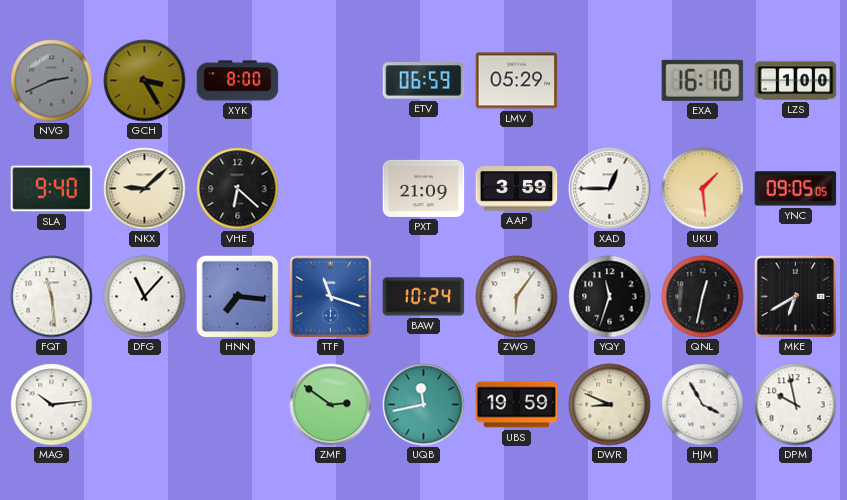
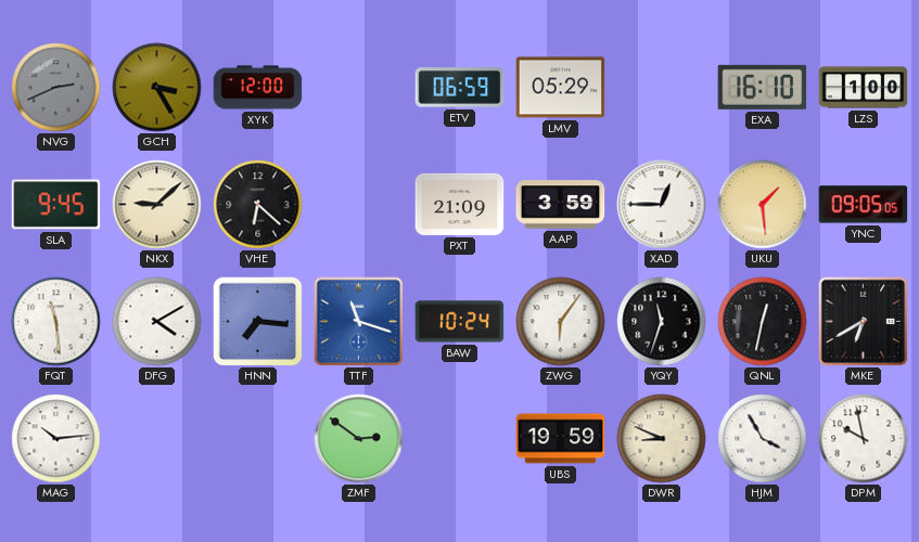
XYK: 8:00 -> 12:00 (258, 88)
SLA: 9:40 -> 9:45 (56, 205)
DFG: 11:07 -> 4:10 (157, 322)
UQB: 11:43 -> none (424, 405)
